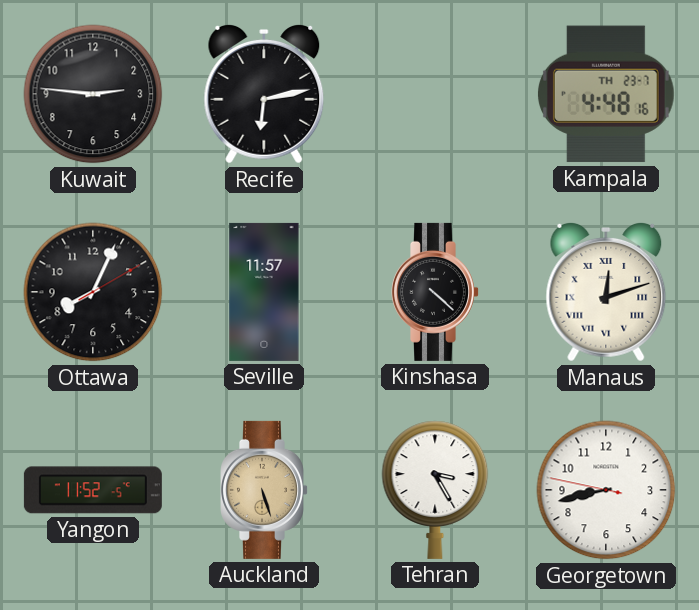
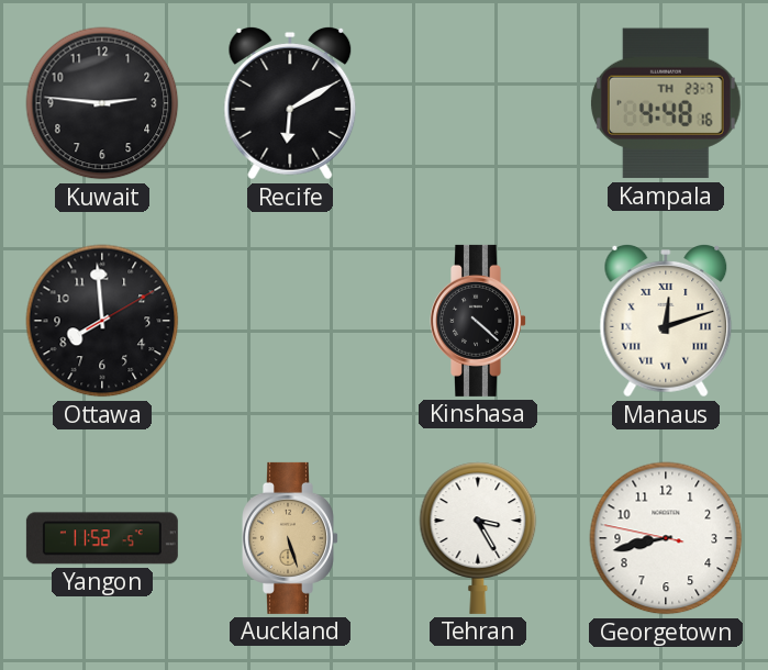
Recife: 6:13 -> 6:10 (290, 103)
Ottawa: 8:04 -> 7:59 (102, 321)
Seville: 11:57 -> none (264, 292)
